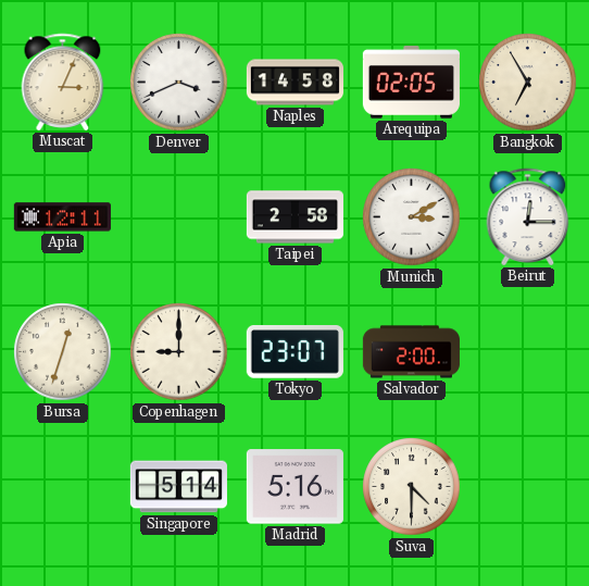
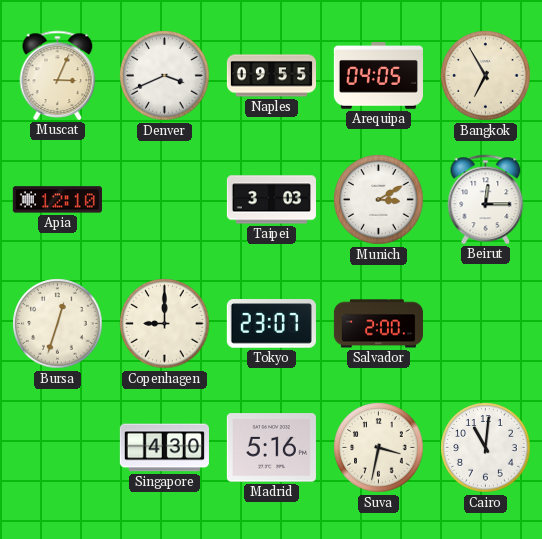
Naples: 14:58 -> 09:55 (271, 76)
Arequipa: 02:05 -> 04:05 (378, 76)
Apia: 12:11 -> 12:10 (57, 200)
Taipei: 2:58 -> 3:03 (271, 200)
Singapore: 5:14 -> 4:30 (164, 448)
Suva: 4:30 -> 3:32 (379, 448)
Cairo: none -> 11:01 (486, 448)
